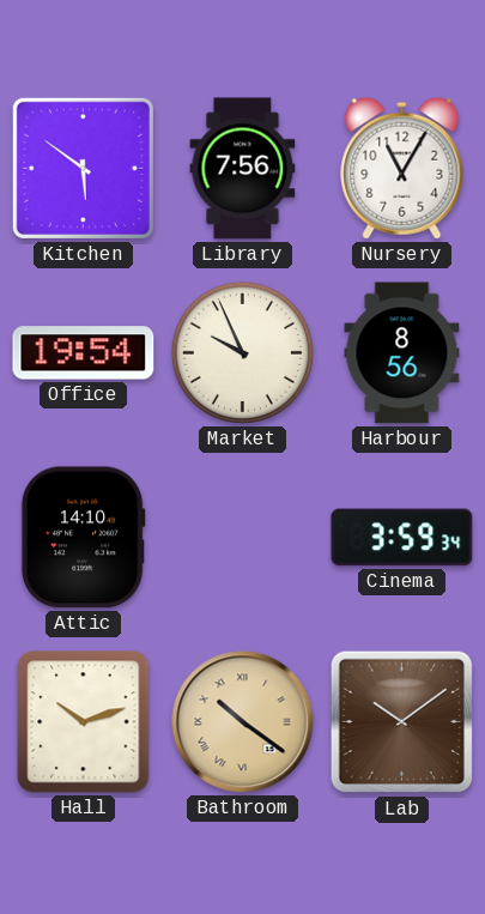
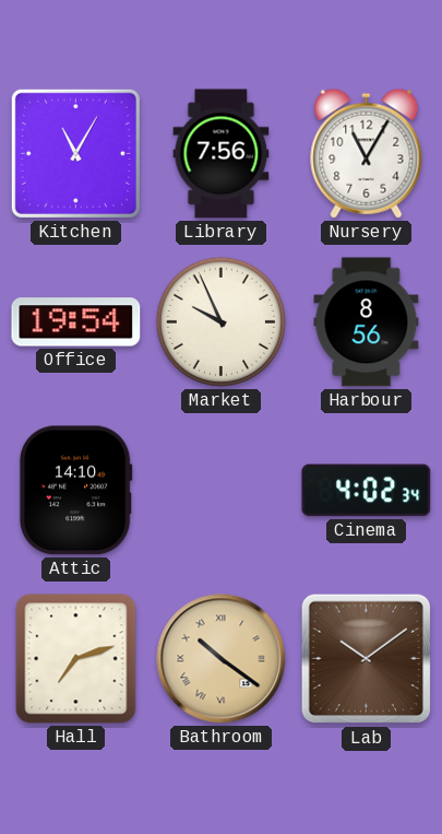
Kitchen: 5:51 -> 11:05 (75, 153)
Cinema: 3:59 -> 4:02 (367, 491)
Hall: 10:12 -> 7:12 (76, 659)
